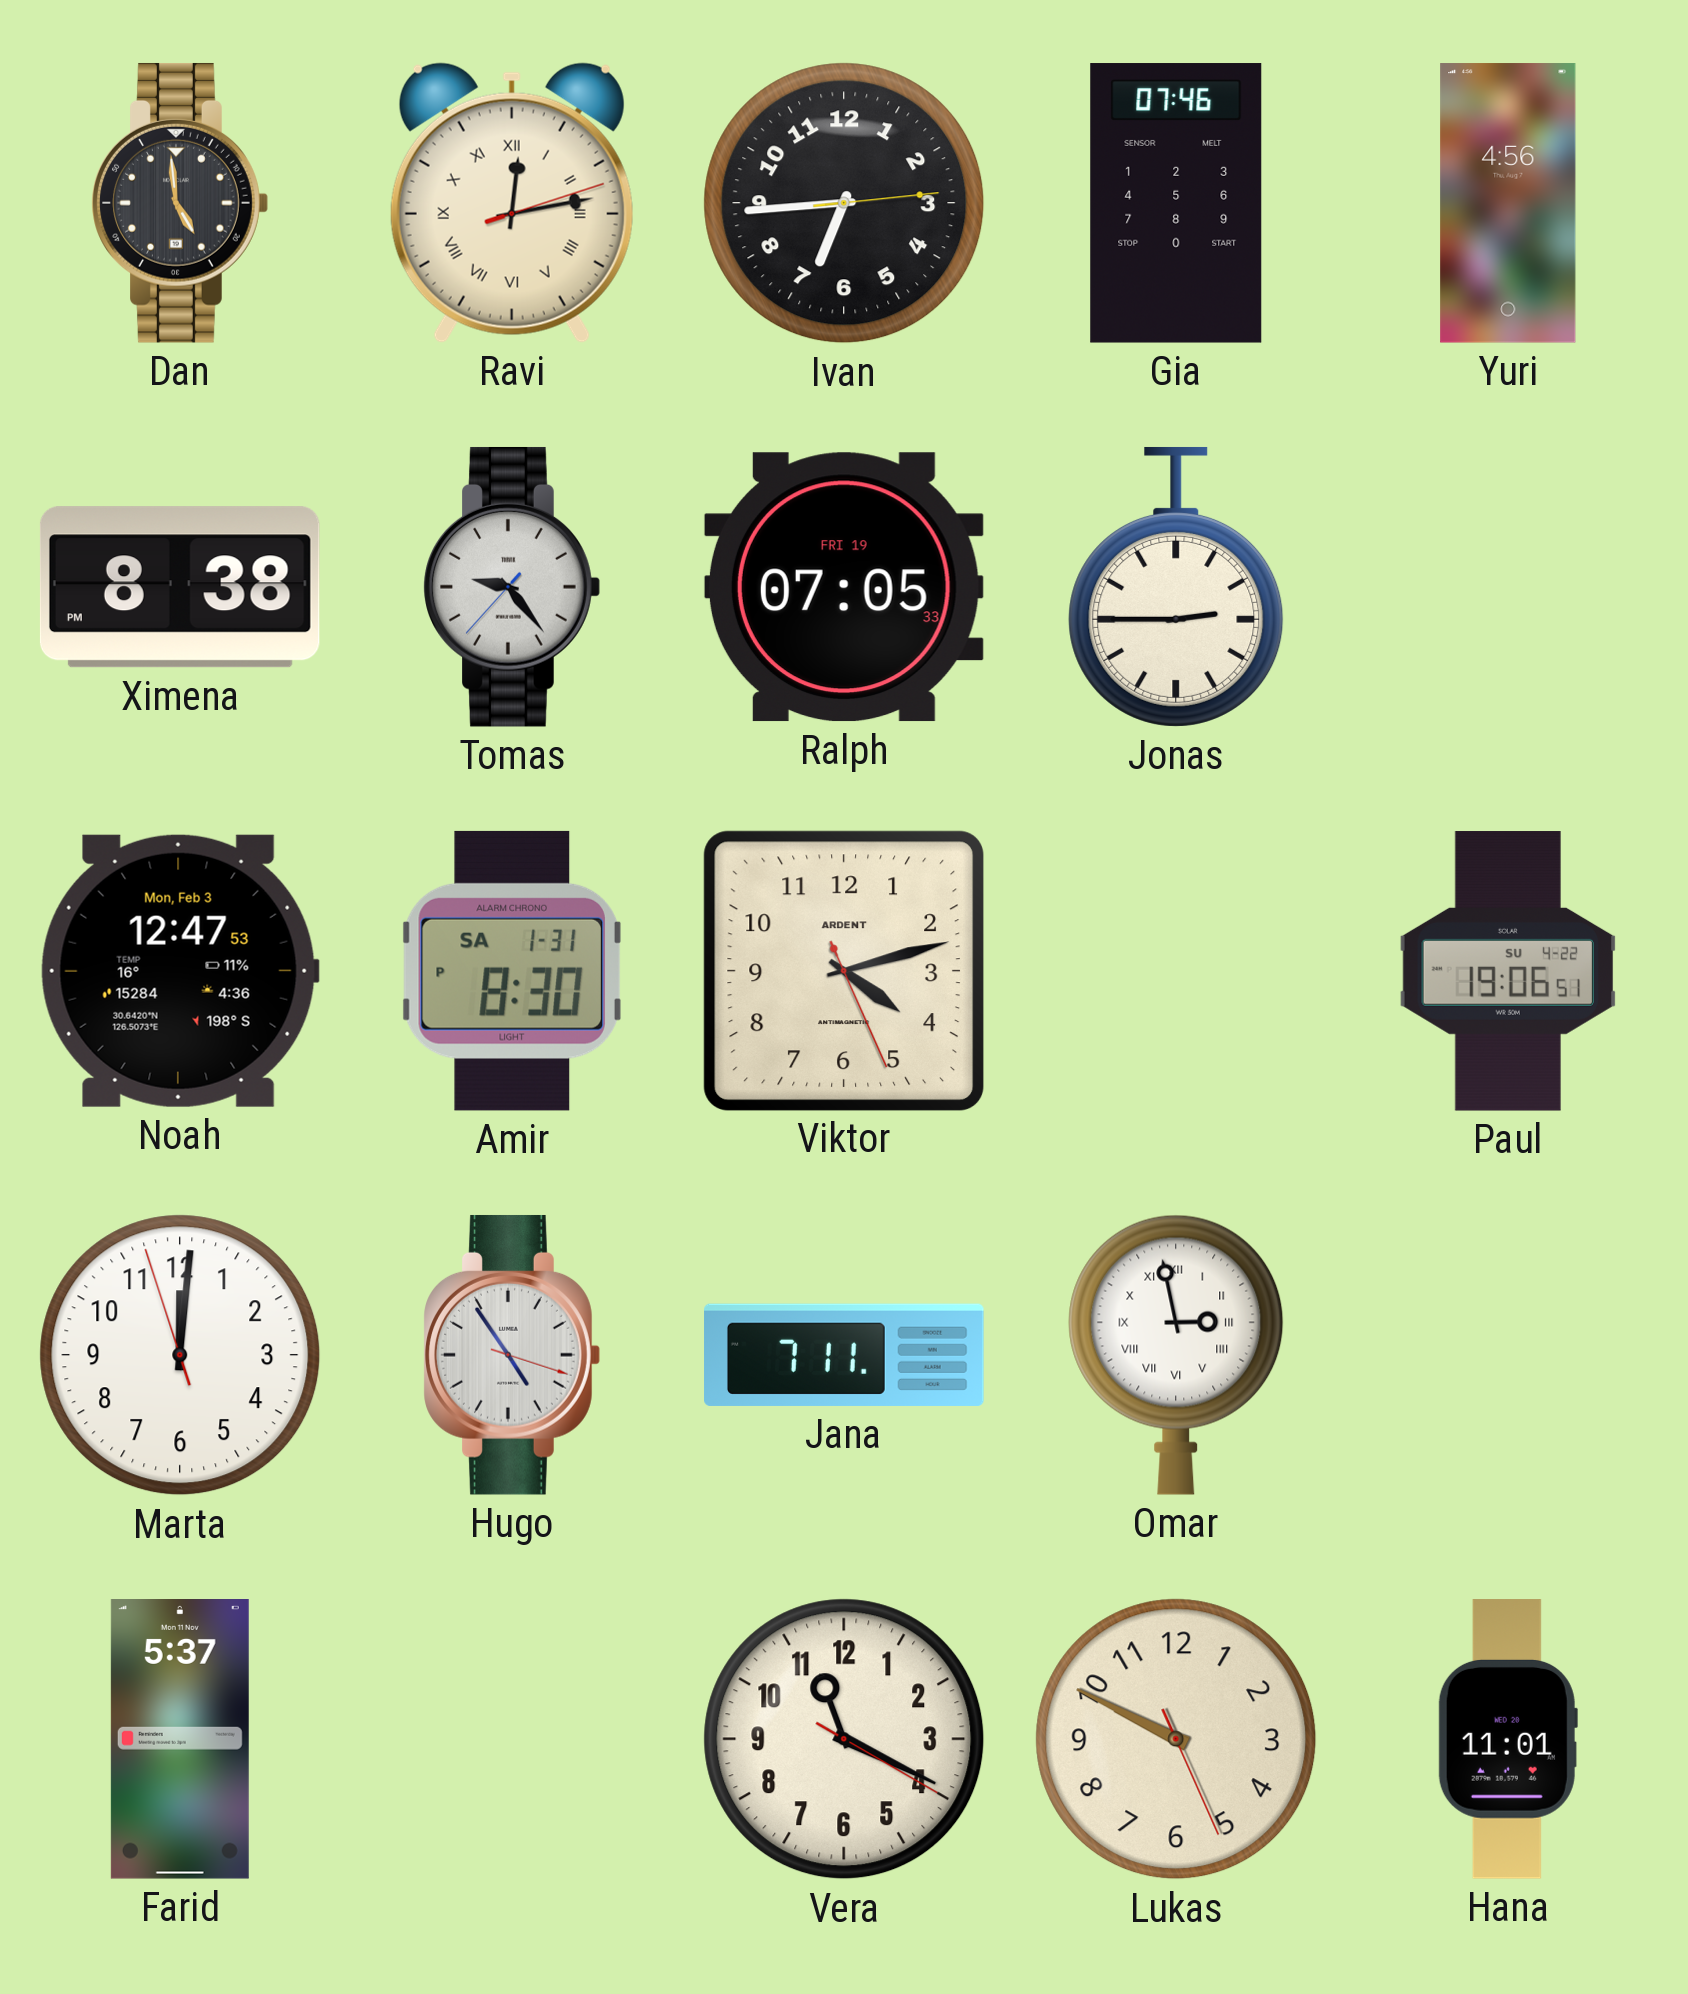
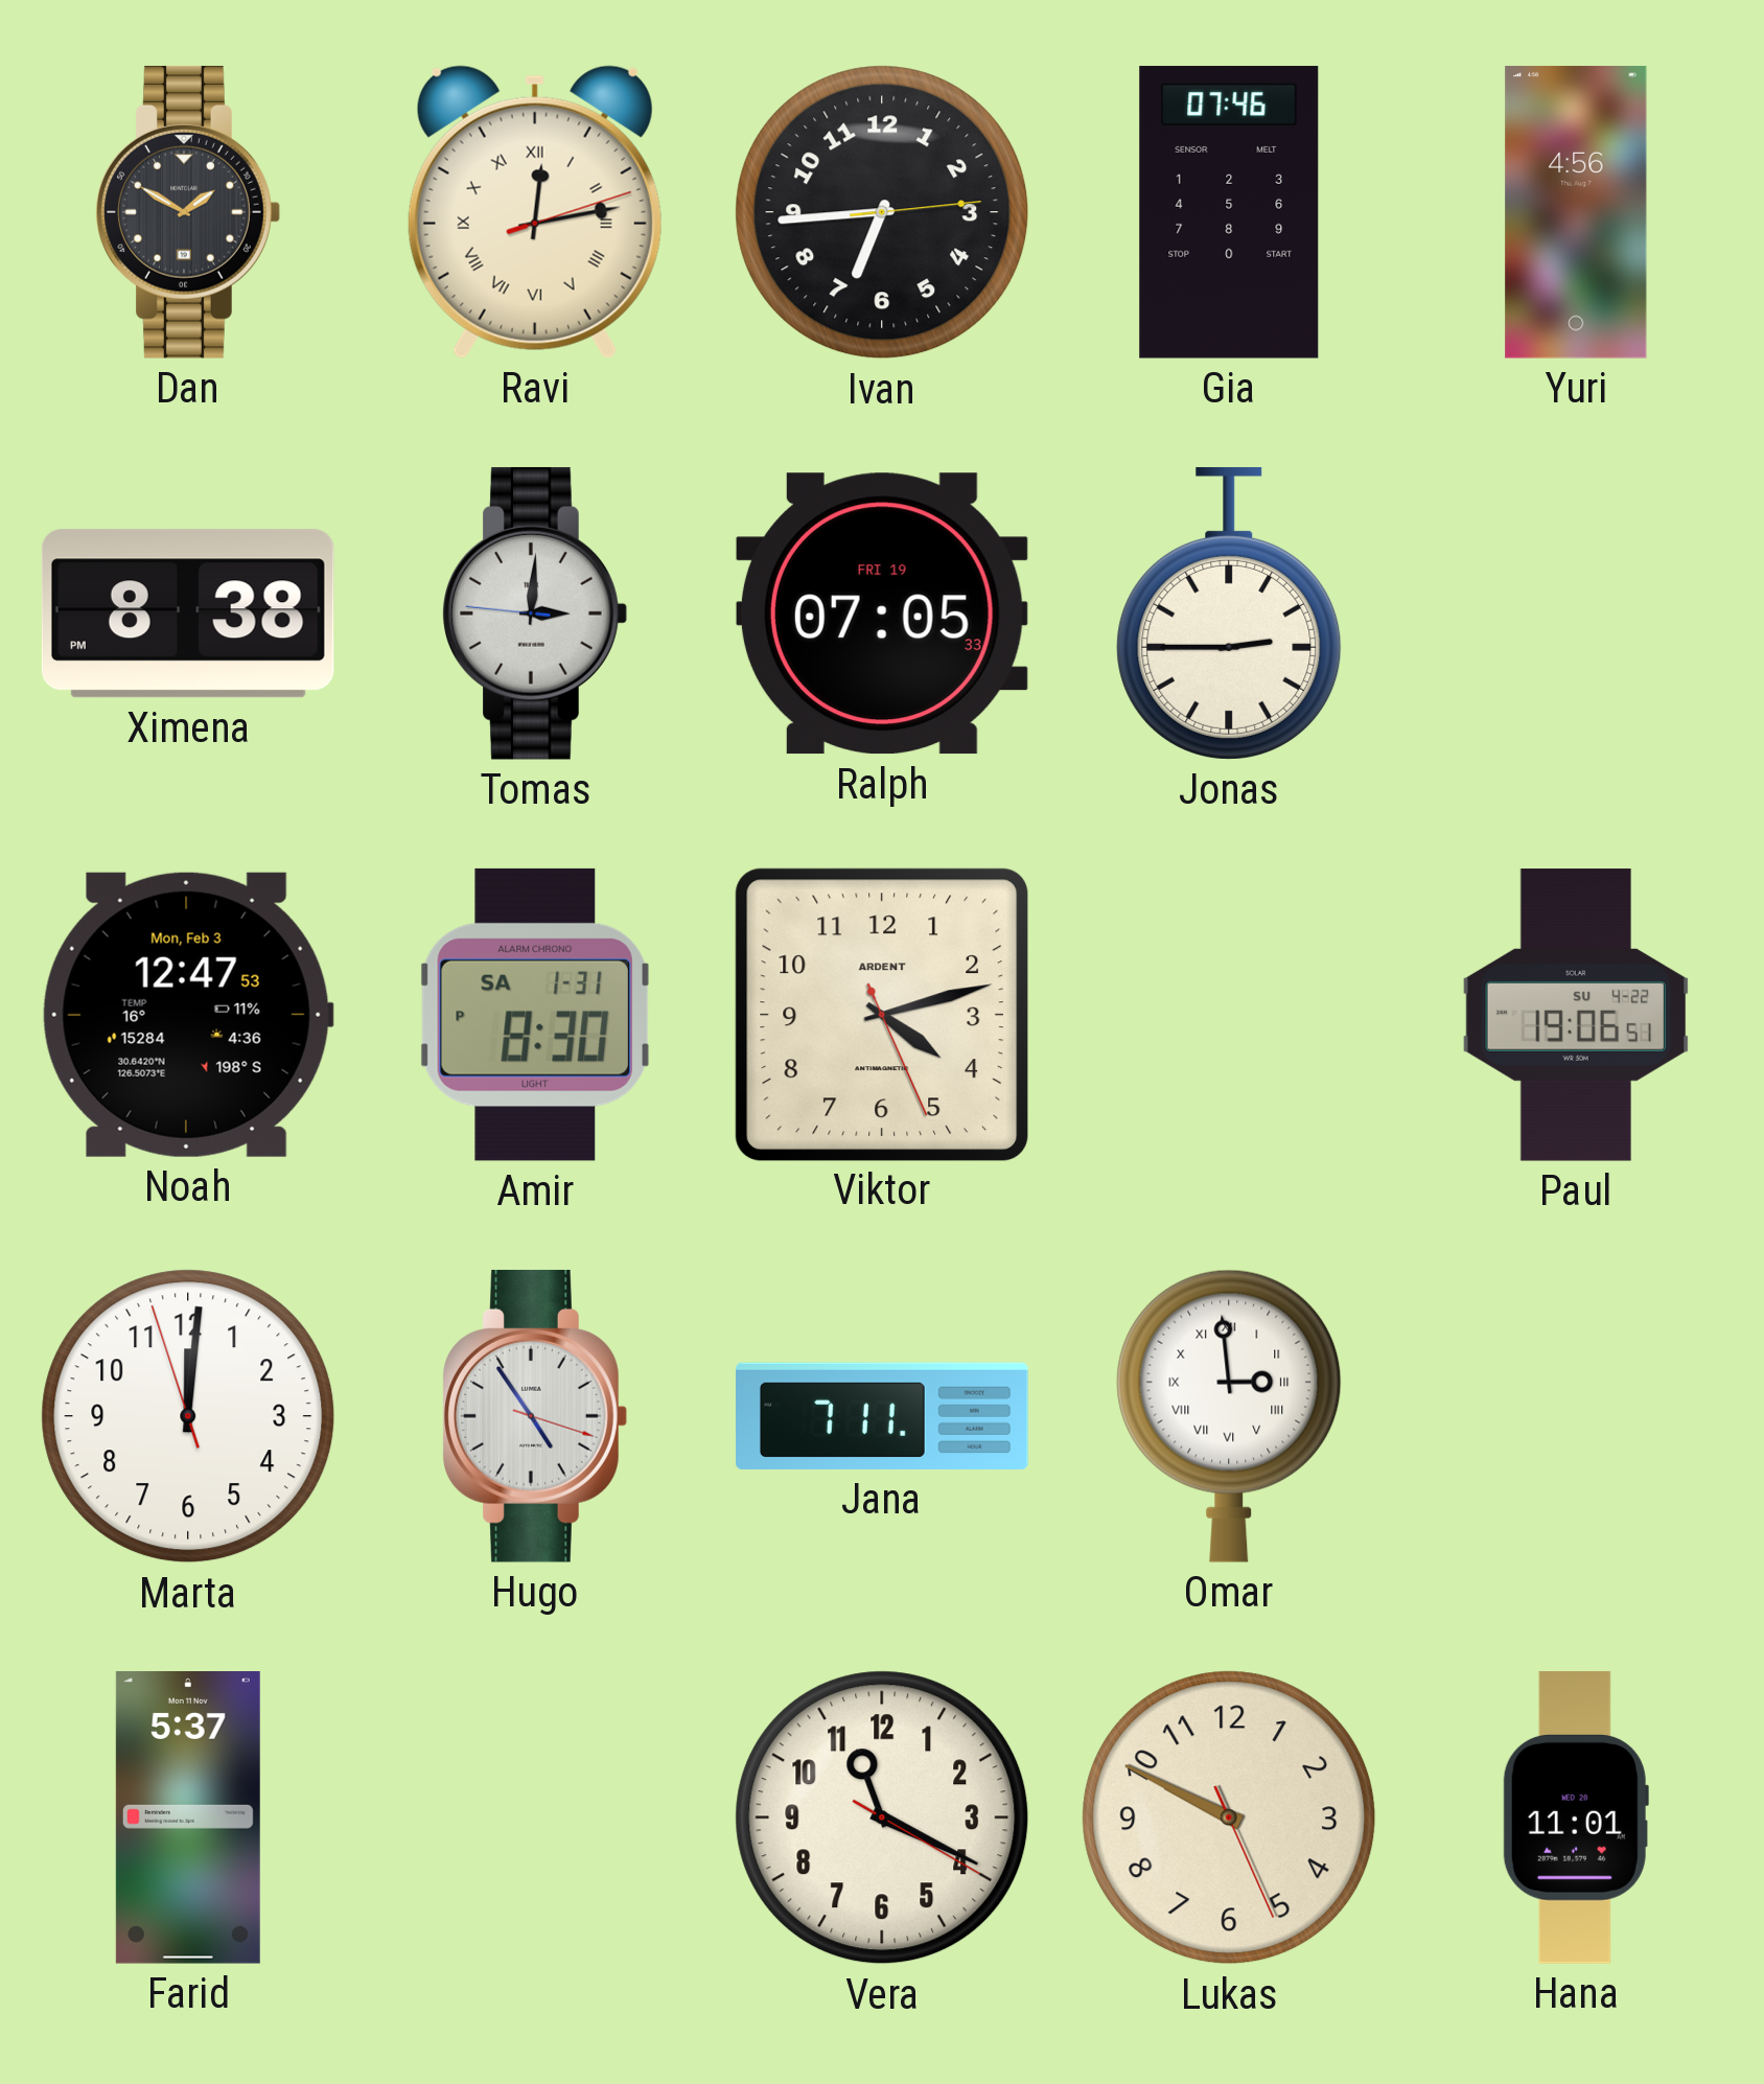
Dan: 4:59 -> 1:50 (188, 212)
Tomas: 9:23 -> 3:00 (535, 613)
Omar: 2:58 -> 2:59 (1229, 1416)
